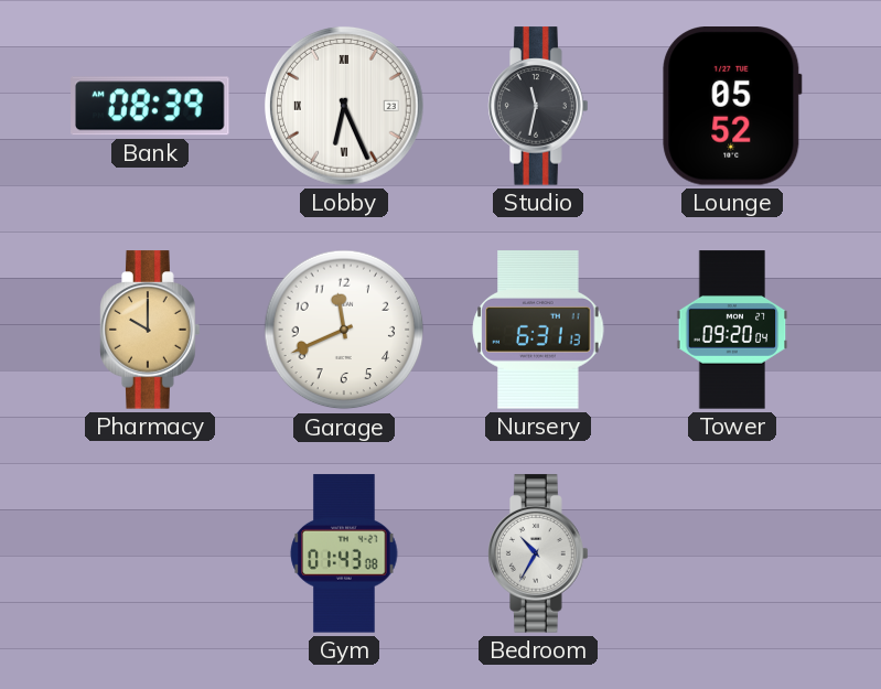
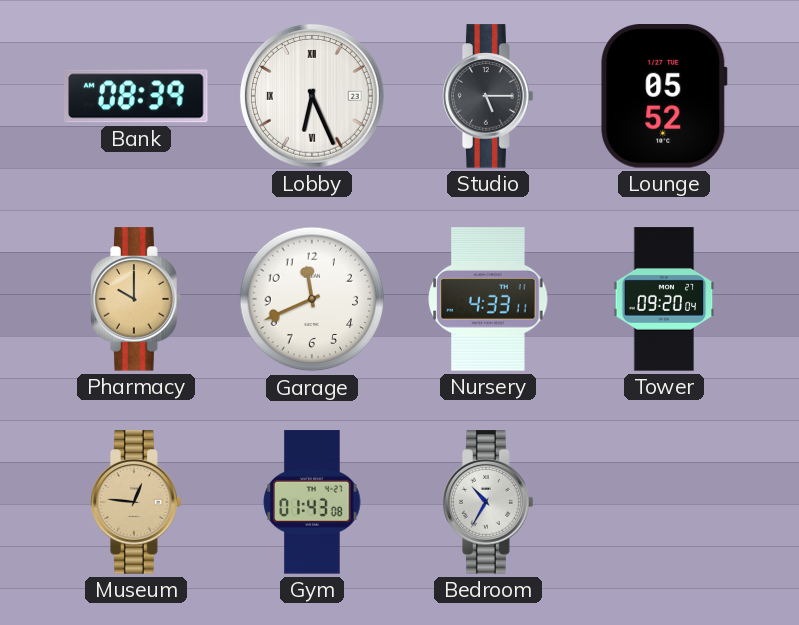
Studio: 11:32 -> 5:15 (488, 96)
Nursery: 6:31 -> 4:33 (488, 299)
Museum: none -> 12:46 (136, 502)
